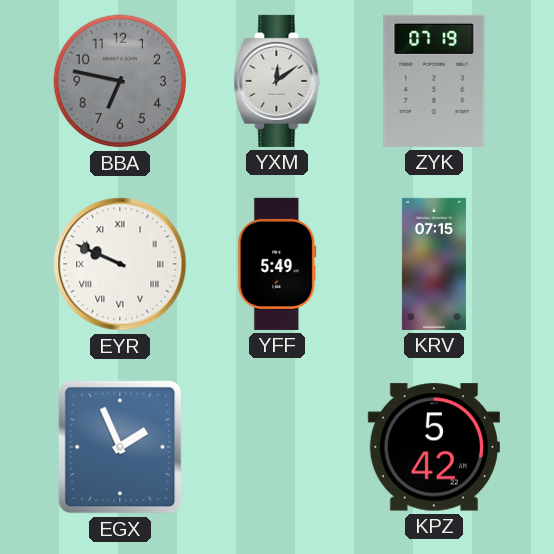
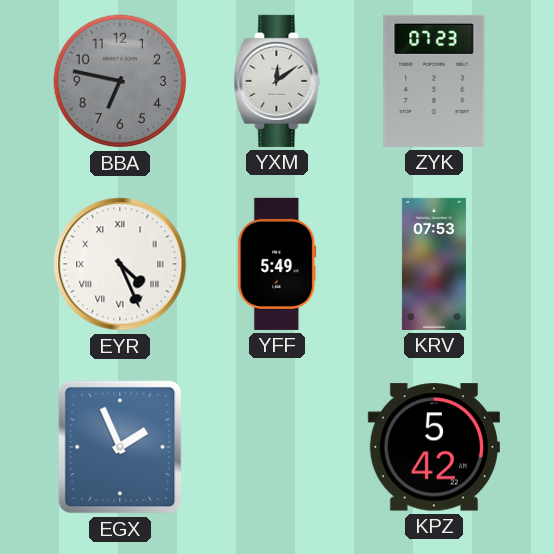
ZYK: 07:19 -> 07:23 (434, 81)
EYR: 9:49 -> 4:26 (120, 264)
KRV: 07:15 -> 07:53 (434, 264)
